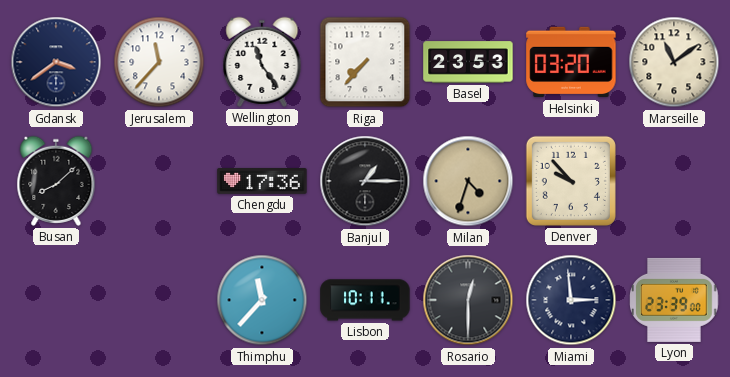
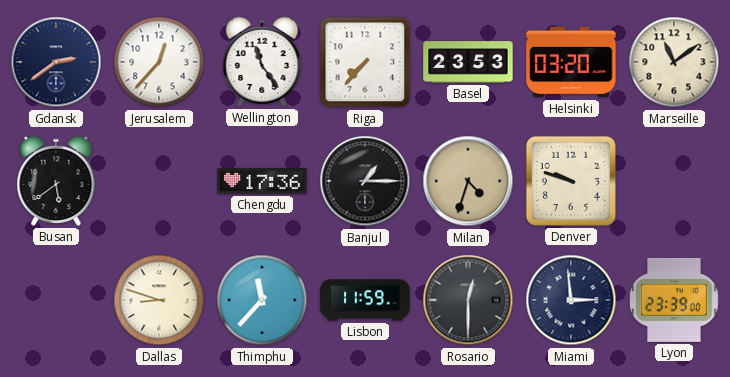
Gdansk: 3:39 -> 2:39 (56, 62)
Jerusalem: 11:37 -> 12:37 (159, 62)
Busan: 8:08 -> 5:39 (56, 181)
Denver: 9:53 -> 9:48 (571, 181)
Dallas: none -> 8:48 (159, 300)
Lisbon: 10:11 -> 11:59 (365, 300)
